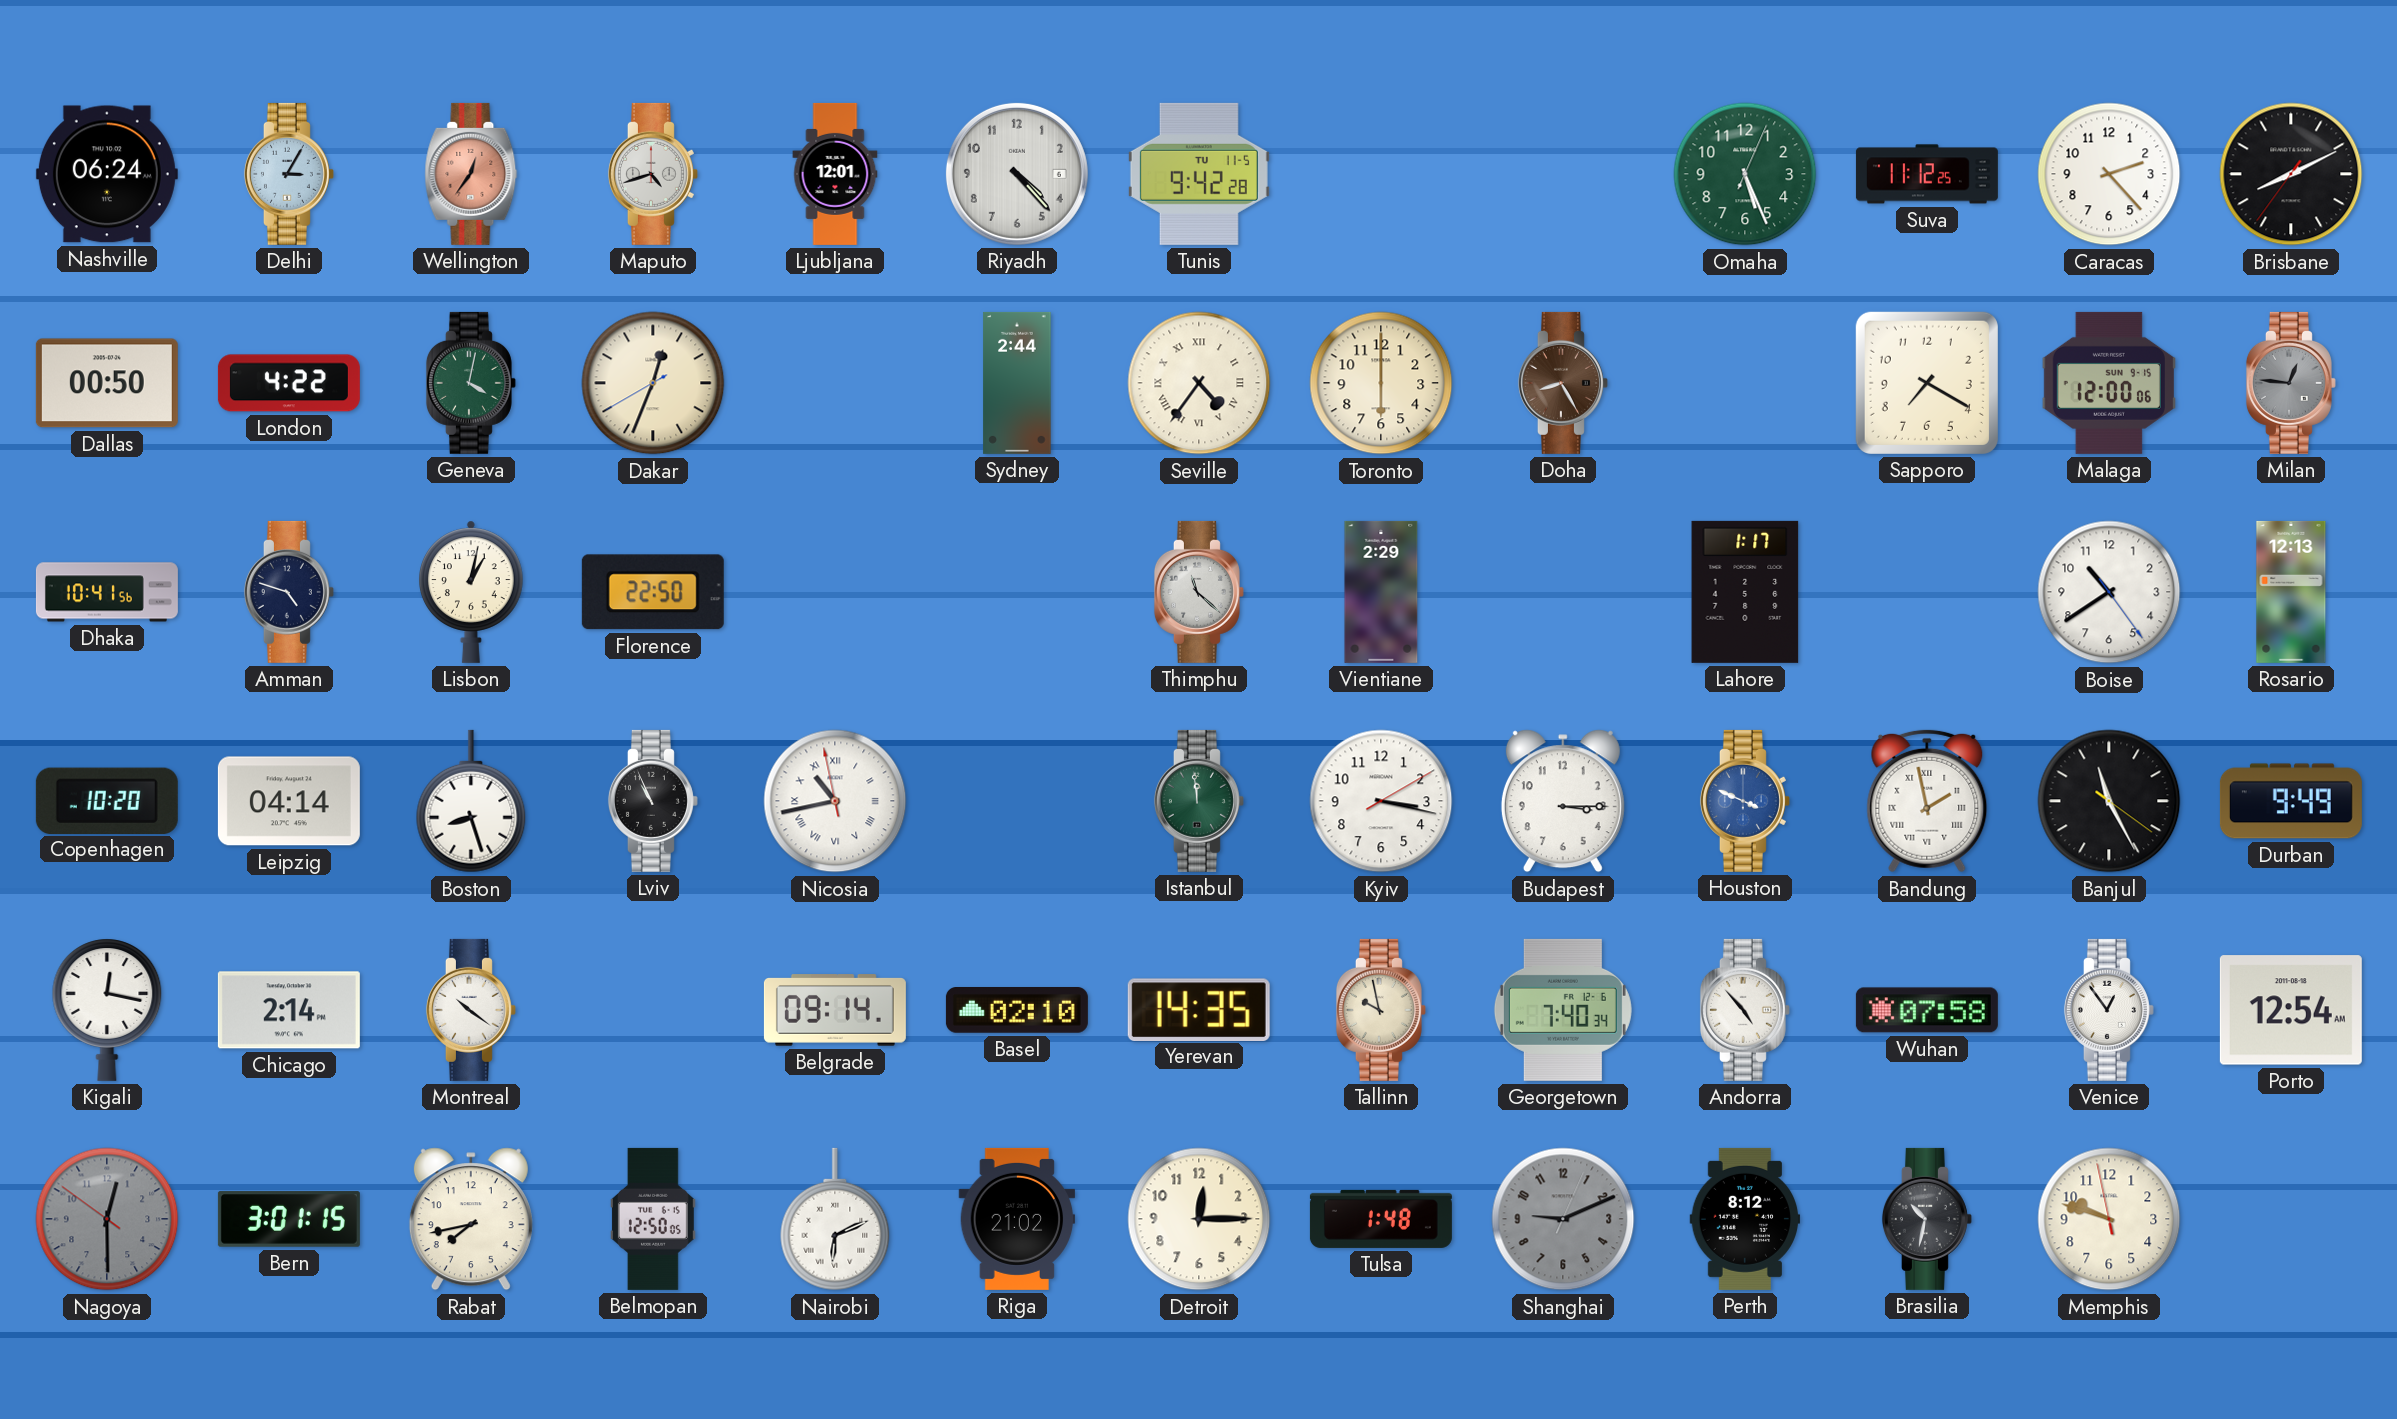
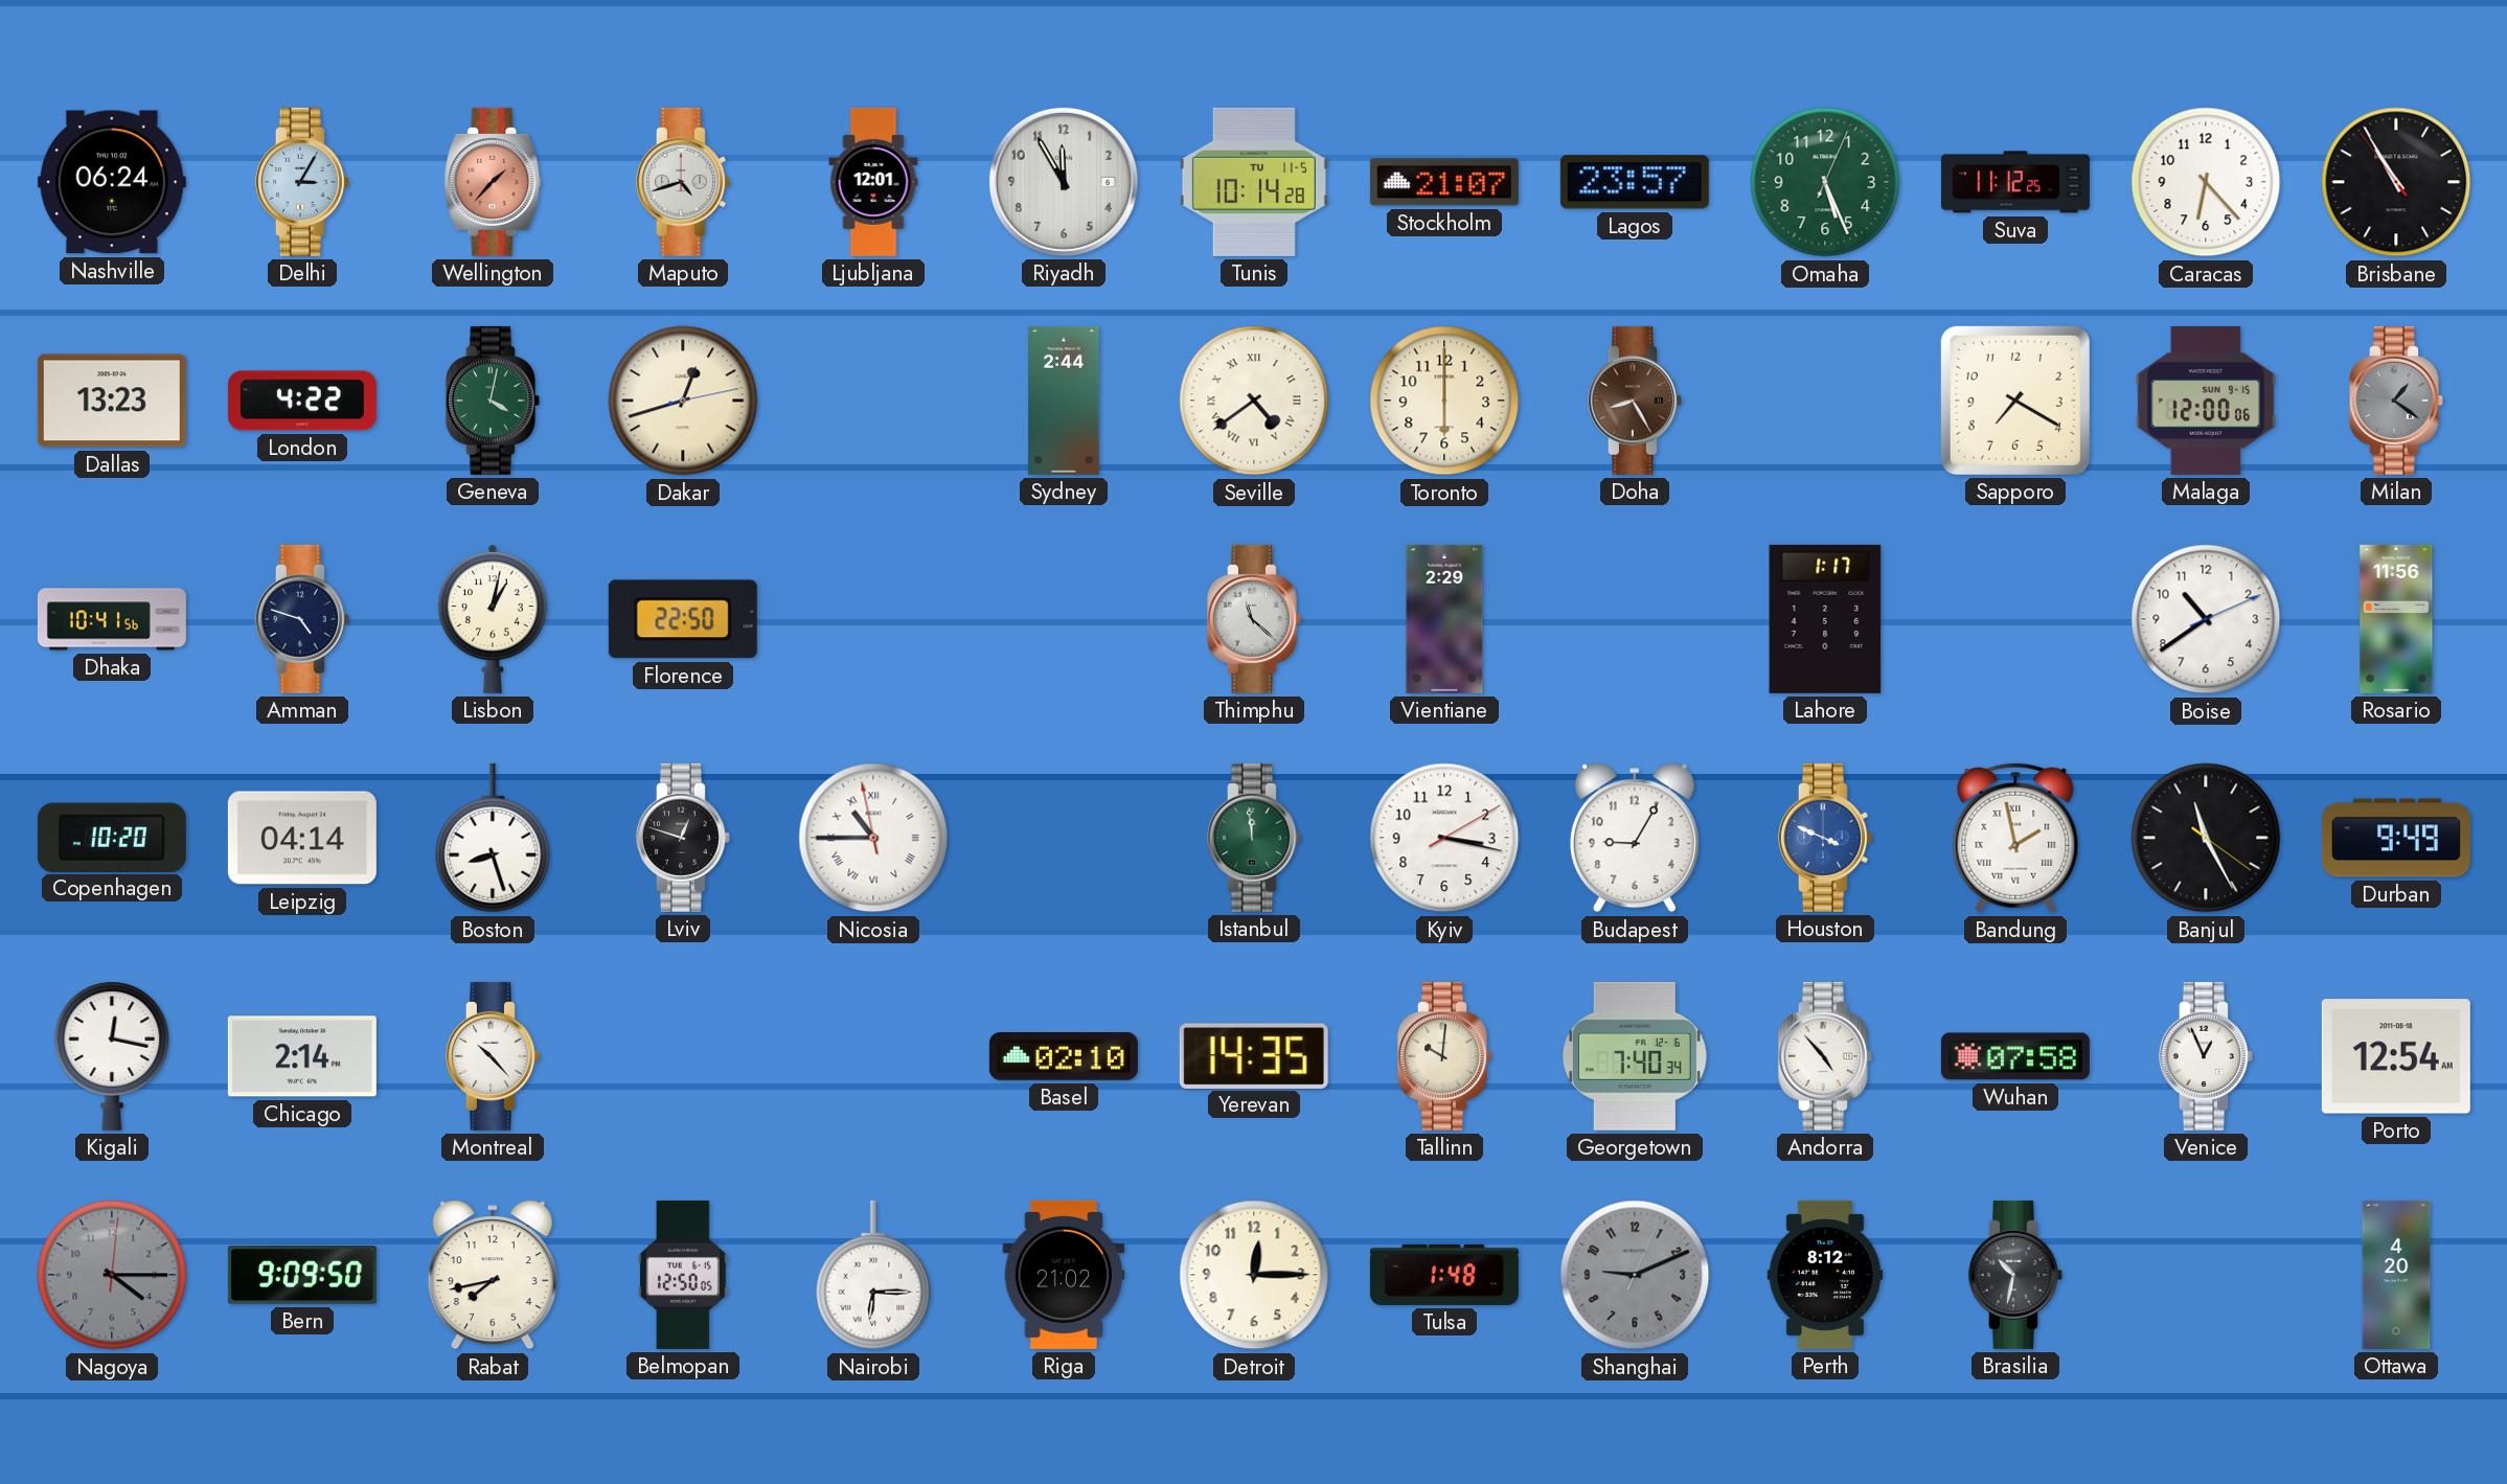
Wellington: 12:36 -> 1:37 (493, 182)
Riyadh: 4:23 -> 11:55 (1064, 182)
Tunis: 9:42 -> 10:14 (1254, 182)
Stockholm: none -> 21:07 (1444, 182)
Lagos: none -> 23:57 (1635, 182)
Caracas: 2:23 -> 6:23 (2206, 182)
Brisbane: 8:10 -> 10:54 (2396, 182)
Dallas: 00:50 -> 13:23 (112, 401)
Dakar: 12:33 -> 12:42 (683, 401)
Seville: 4:36 -> 4:39 (1254, 401)
Milan: 12:46 -> 1:21 (2396, 401)
Boise: 10:39:24 -> 10:39:11 (2206, 619)
Rosario: 12:13 -> 11:56 (2396, 619)
Lviv: 10:56 -> 12:48 (683, 838)
Nicosia: 10:42 -> 10:44 (873, 838)
Budapest: 3:15 -> 9:05 (1635, 838)
Montreal: 10:21 -> 10:23 (493, 1056)
Belgrade: 09:14 -> none (835, 1010)
Tallinn: 9:58 -> 10:01 (1444, 1056)
Venice: 12:54 -> 12:56 (2206, 1056)
Nagoya: 12:29 -> 4:15 (112, 1275)
Bern: 3:01 -> 9:09 (302, 1275)
Nairobi: 6:11 -> 6:15 (873, 1275)
Memphis: 9:47 -> none (2109, 1219)
Ottawa: none -> 4:20 (2396, 1275)
